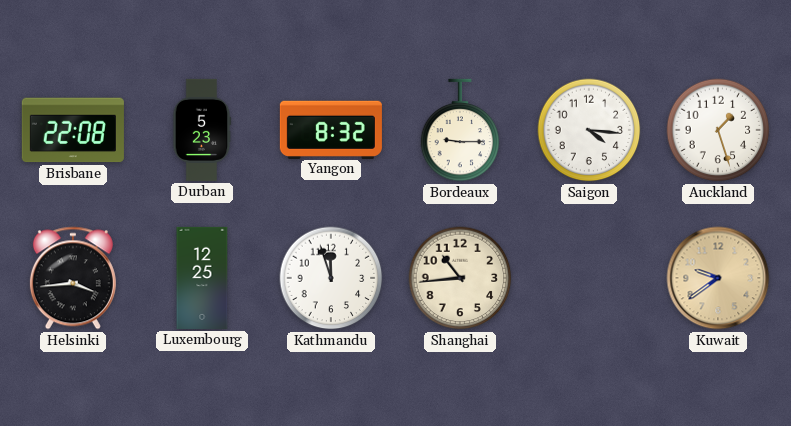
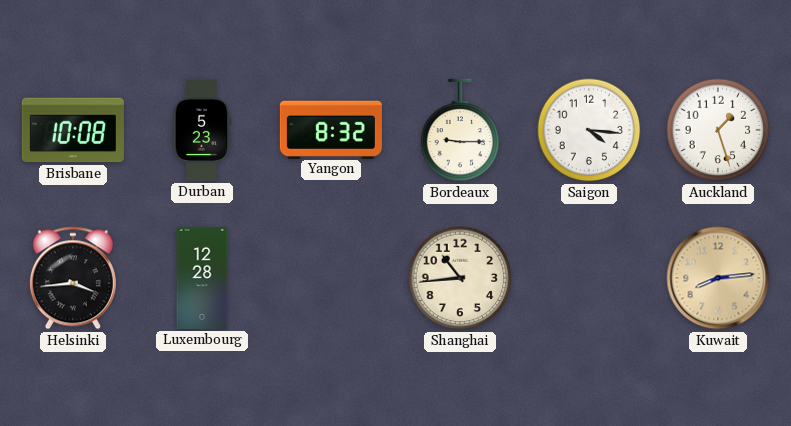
Brisbane: 22:08 -> 10:08 (73, 130)
Luxembourg: 12:25 -> 12:28 (202, 278)
Kathmandu: 11:57 -> none (331, 278)
Kuwait: 9:39 -> 8:14 (718, 278)
